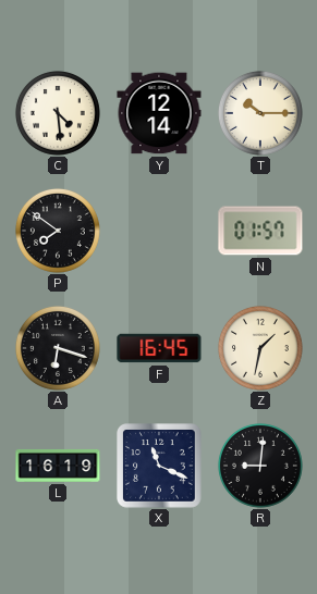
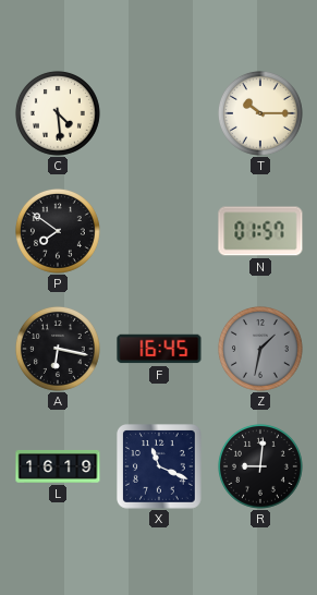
Y: 12:14 -> none (159, 113)
A: 6:18 -> 6:17 (58, 349)
Z dial: cream -> grey (260, 349)
